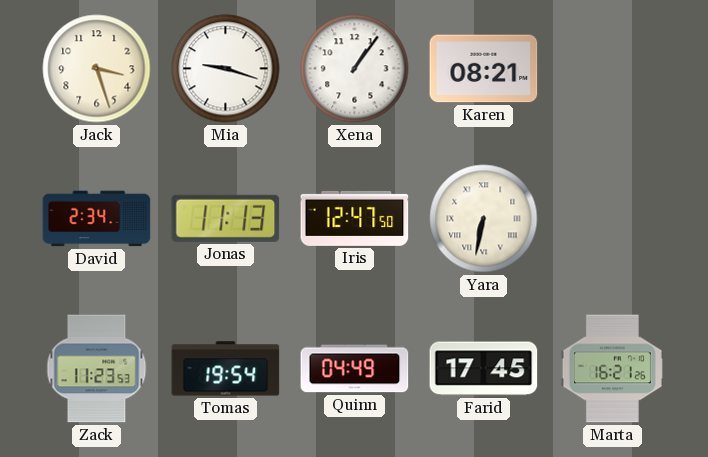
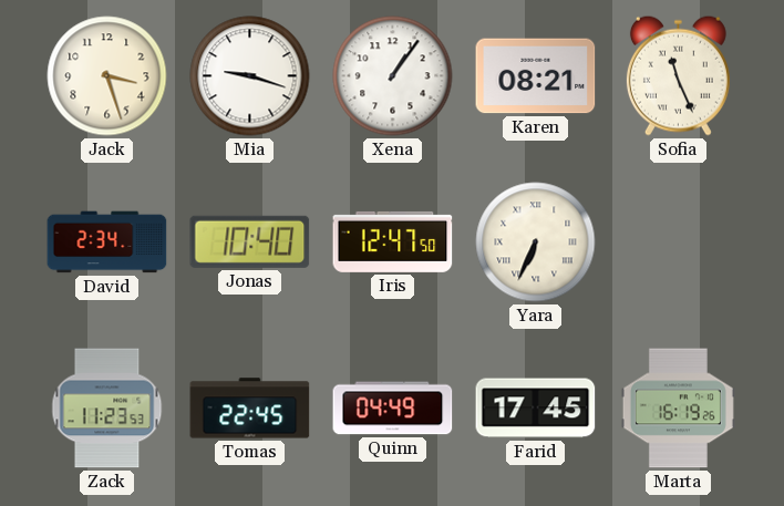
Sofia: none -> 11:26 (678, 75)
Jonas: 11:13 -> 10:40 (250, 241)
Yara: 6:32 -> 6:34 (536, 242)
Tomas: 19:54 -> 22:45 (250, 409)
Marta: 16:21 -> 16:19 (678, 409)
